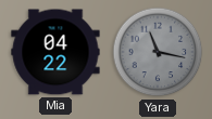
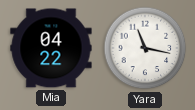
Yara dial: grey -> white (145, 48)
